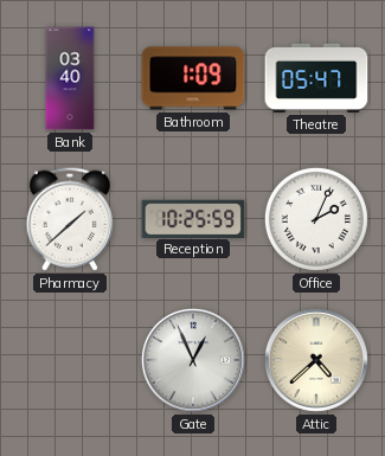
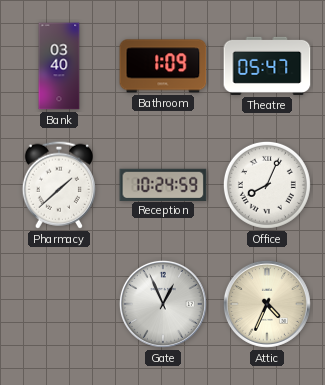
Reception: 10:25 -> 10:24 (163, 184)
Office: 2:04 -> 8:04 (267, 185)
Attic: 4:38 -> 4:34 (267, 304)
